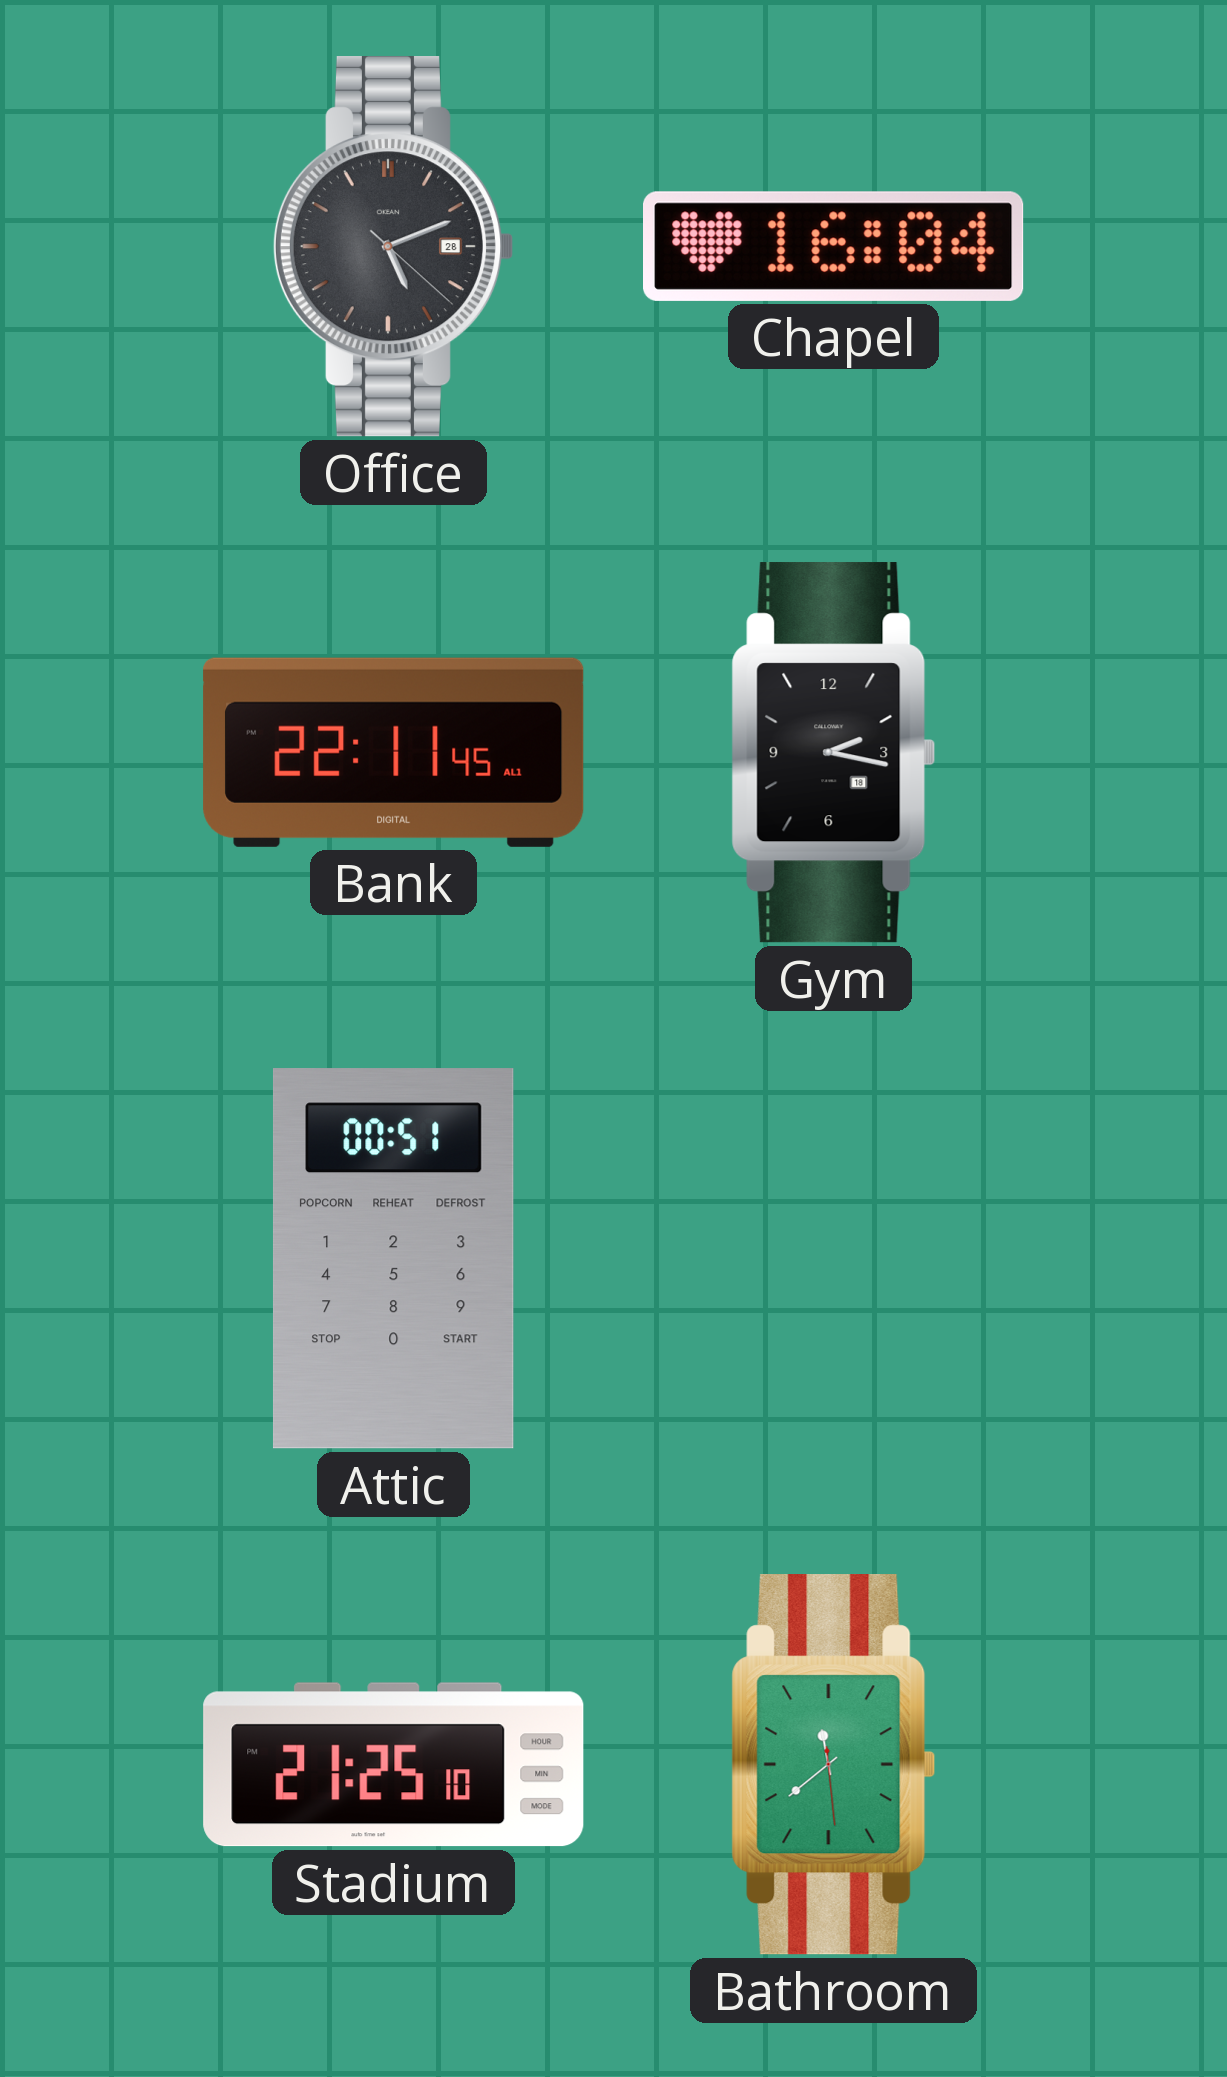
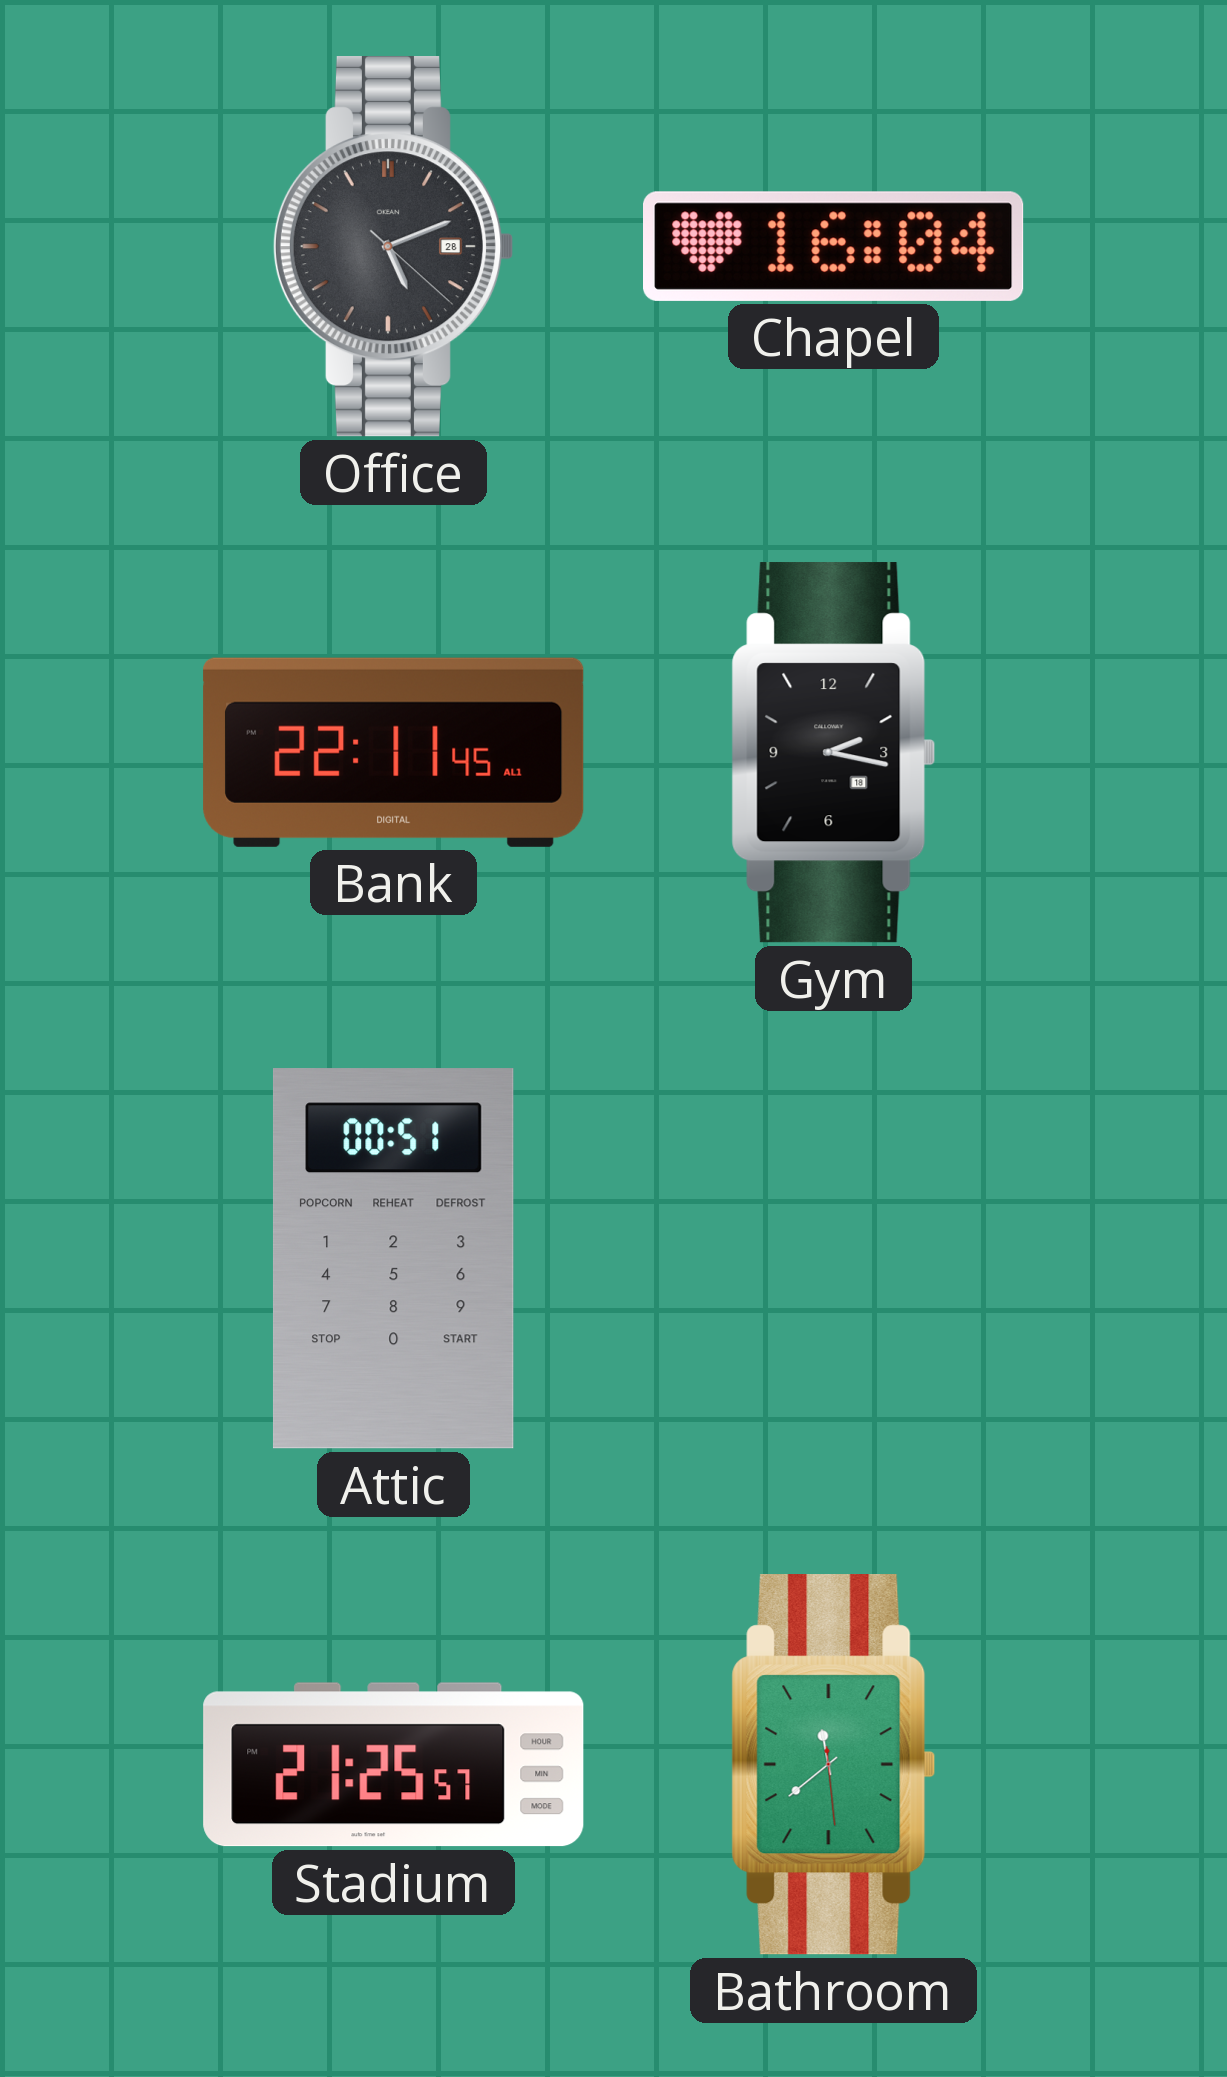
Stadium: 21:25:10 -> 21:25:57 (394, 1765)
